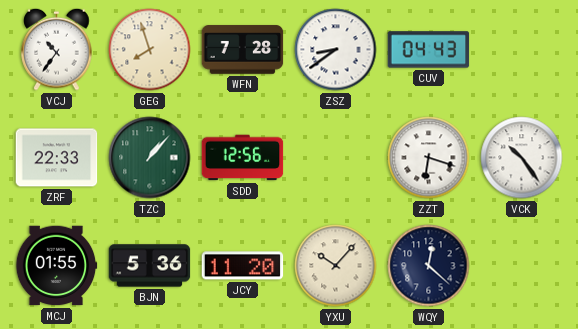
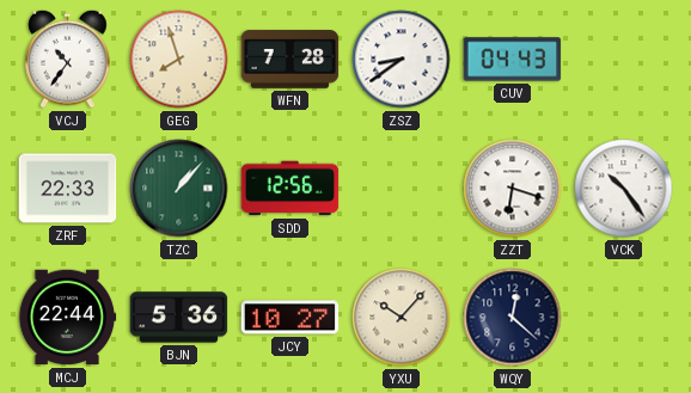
MCJ: 01:55 -> 22:44 (67, 318)
JCY: 11:20 -> 10:27 (291, 318)
